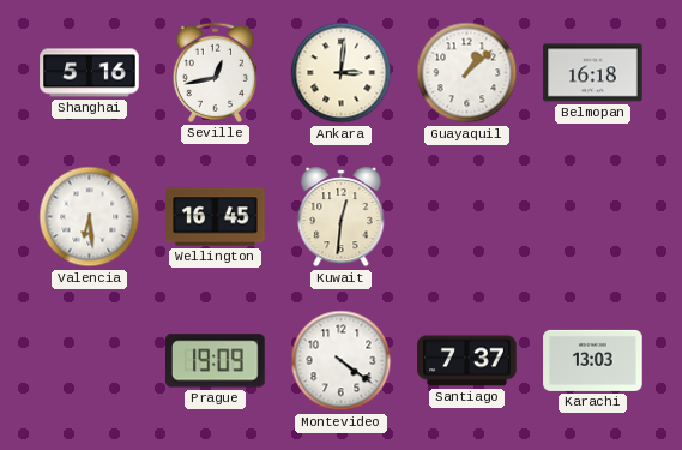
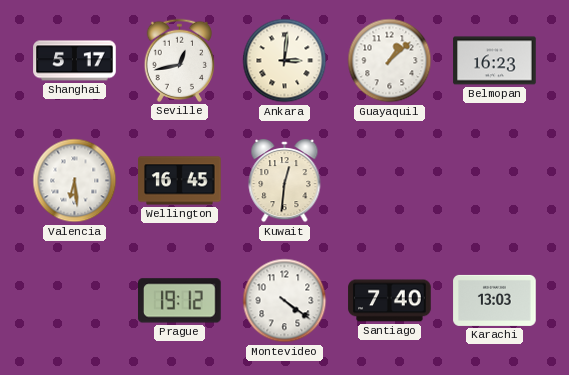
Shanghai: 5:16 -> 5:17 (75, 61)
Belmopan: 16:18 -> 16:23 (495, 61)
Prague: 19:09 -> 19:12 (180, 301)
Santiago: 7:37 -> 7:40 (390, 301)
